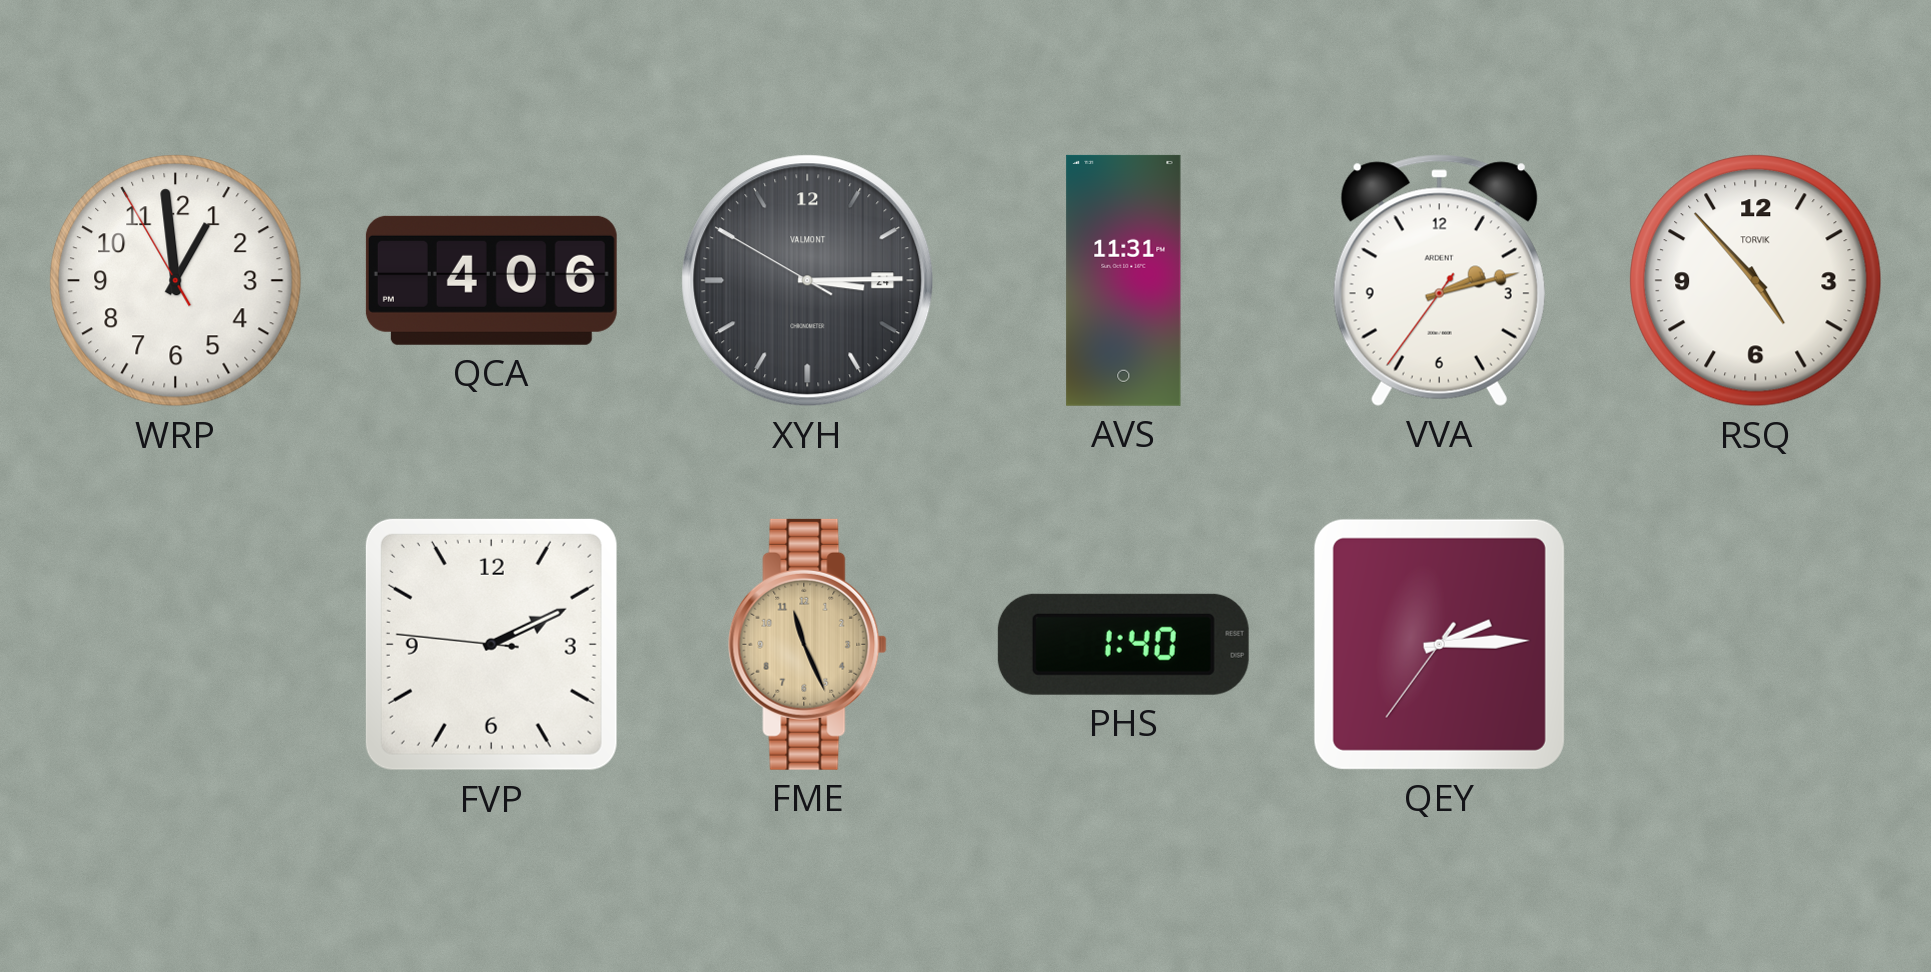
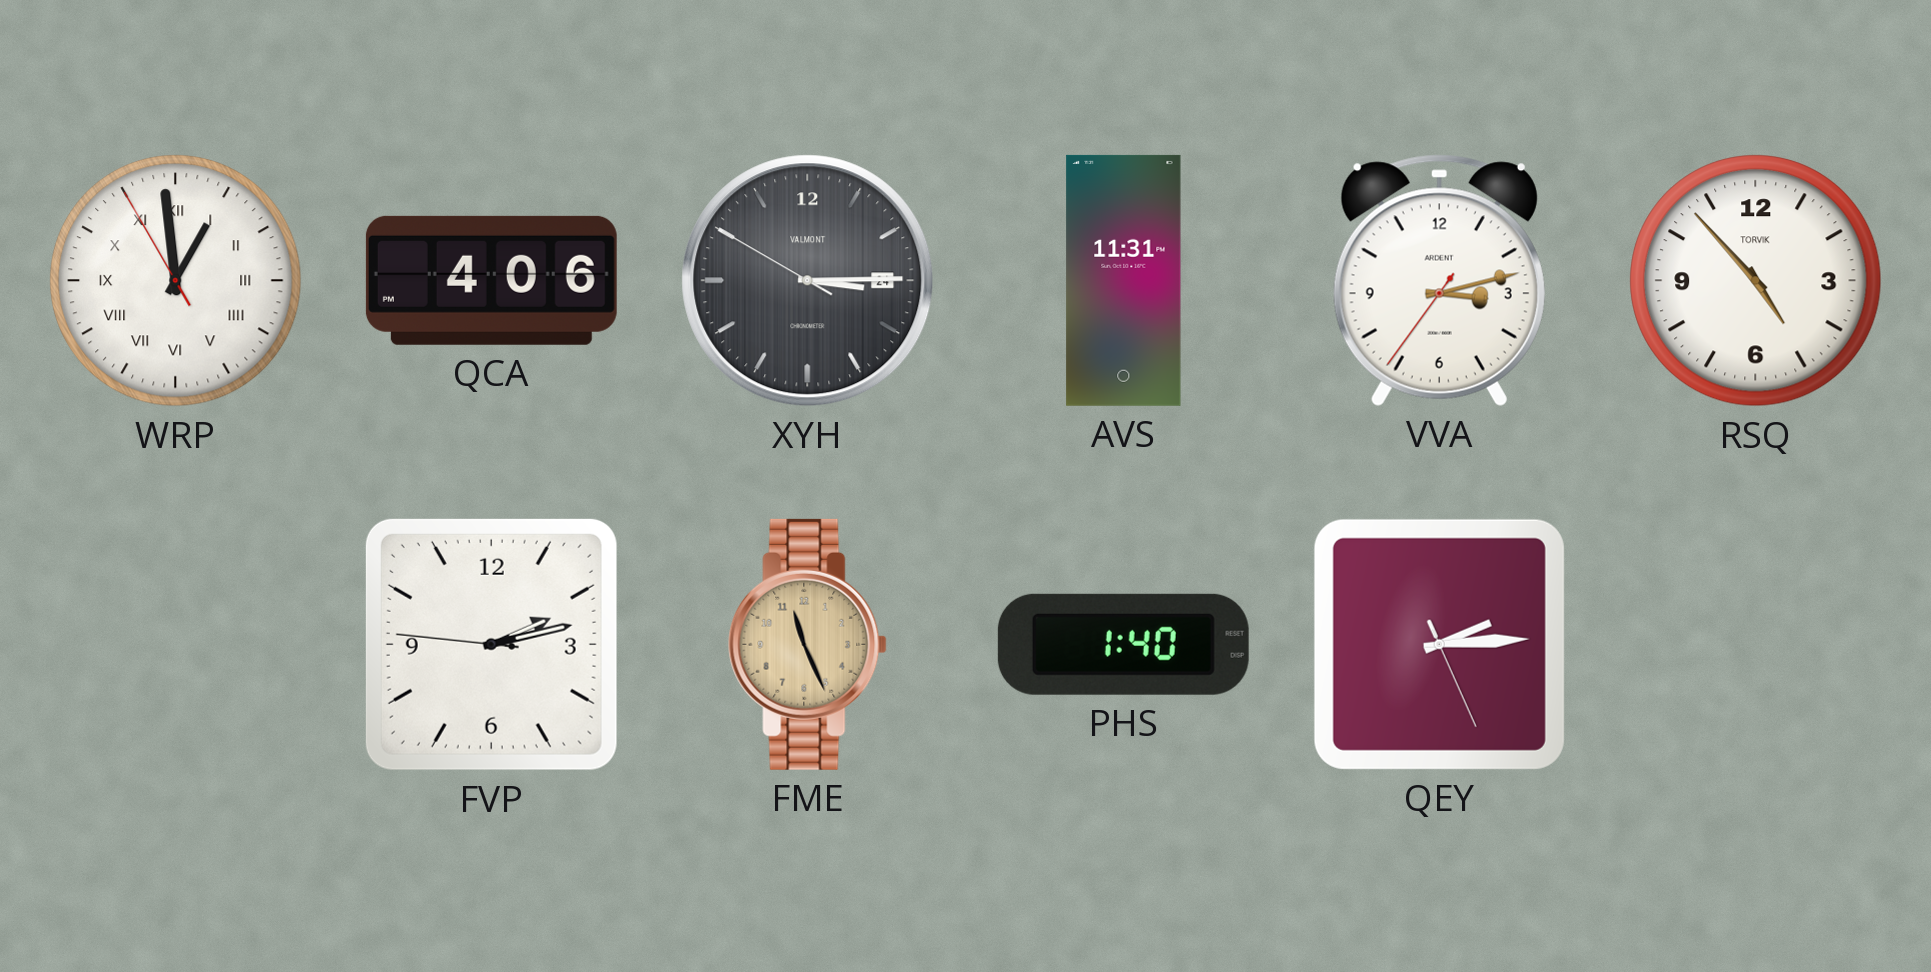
WRP numerals: Arabic -> Roman (176, 281)
VVA: 2:12 -> 3:12 (1439, 280)
FVP: 2:10 -> 2:12 (491, 644)
QEY: 2:14:36 -> 2:14:26 (1439, 644)
